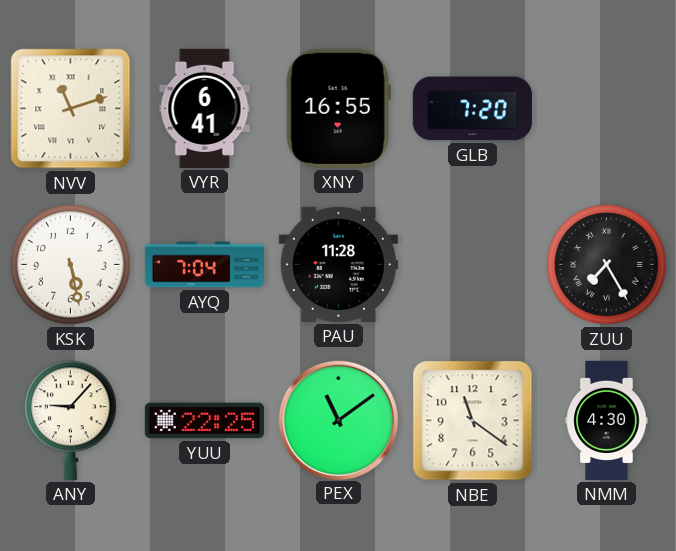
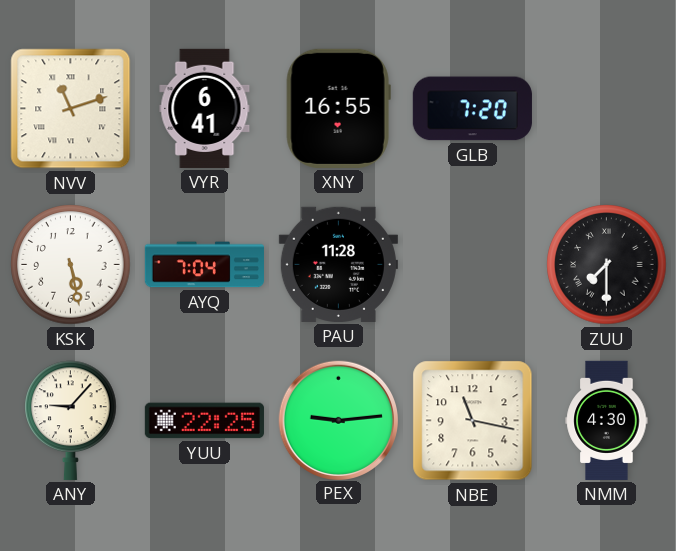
ZUU: 7:25 -> 7:30 (607, 265)
PEX: 11:09 -> 9:14 (338, 420)
NBE: 11:21 -> 11:17 (473, 421)
